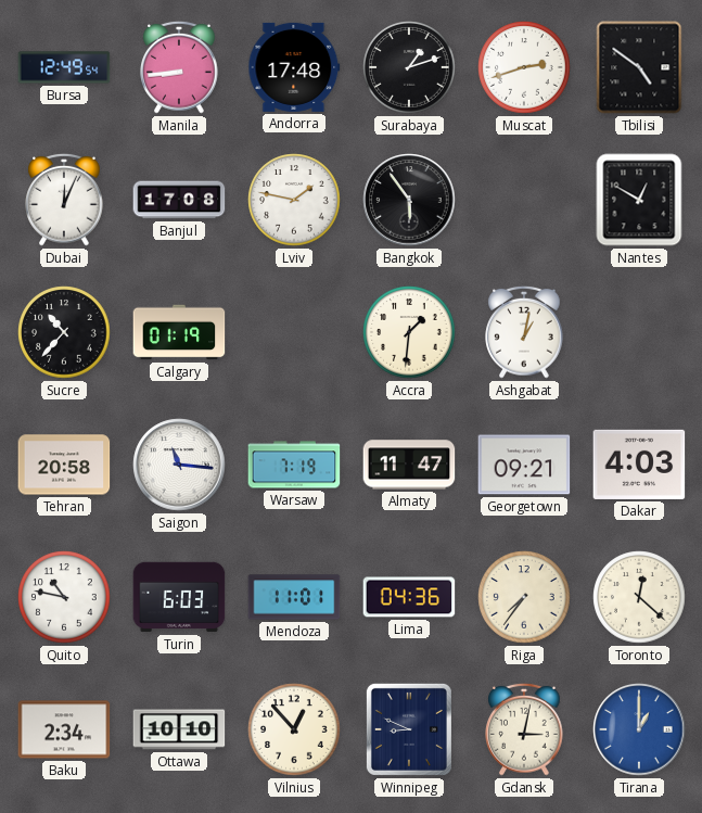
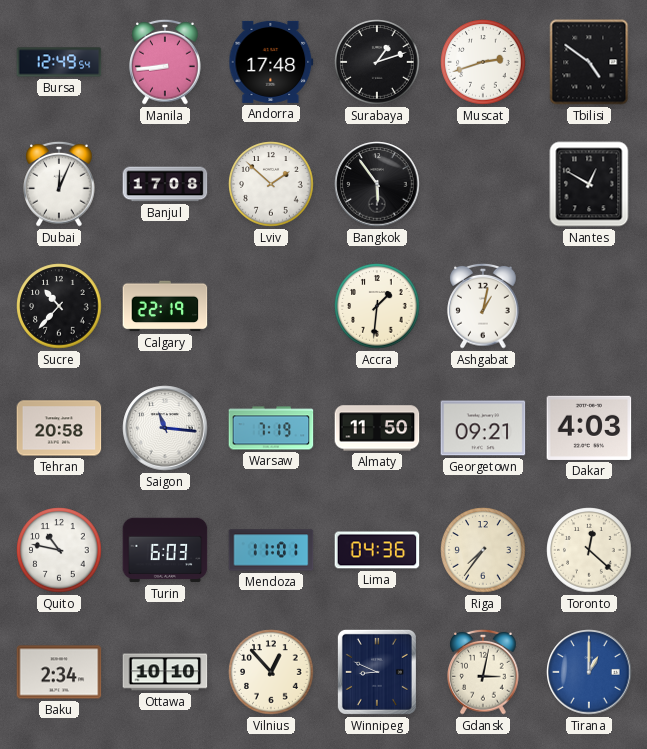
Lviv: 1:47 -> 1:52 (271, 184)
Calgary: 01:19 -> 22:19 (165, 306)
Almaty: 11:47 -> 11:50 (377, 428)
